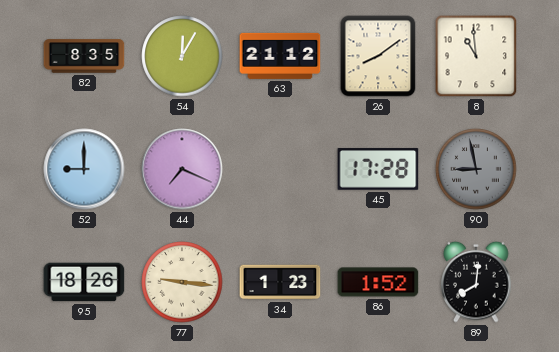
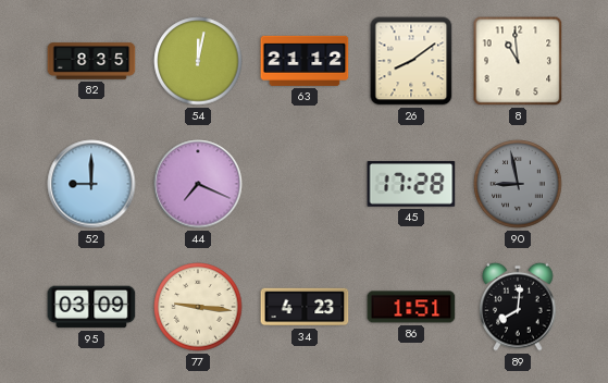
54: 12:05 -> 12:02 (198, 61)
95: 18:26 -> 03:09 (91, 307)
34: 1:23 -> 4:23 (305, 307)
86: 1:52 -> 1:51 (411, 307)
